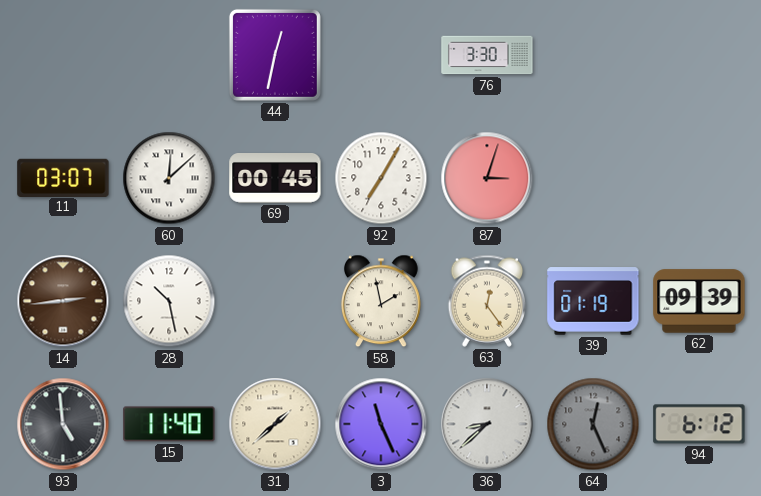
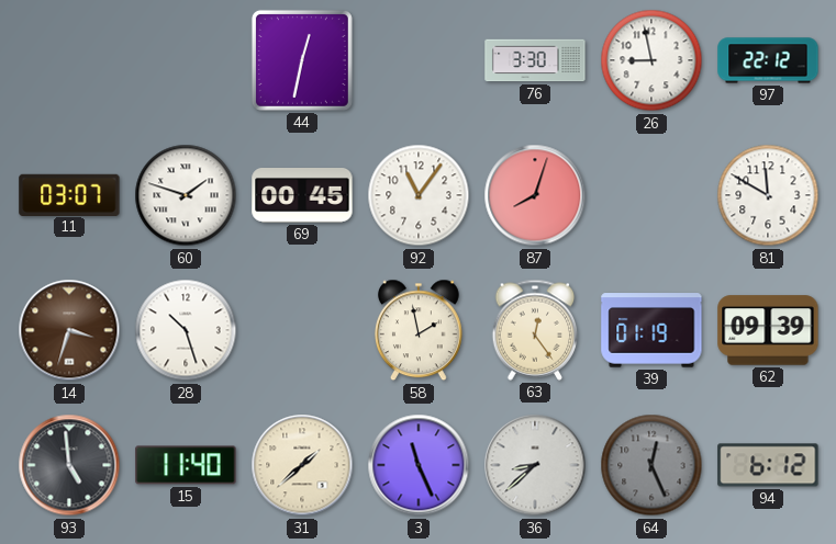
26: none -> 8:58 (651, 60)
97: none -> 22:12 (768, 60)
60: 12:08 -> 1:48 (186, 195)
92: 7:05 -> 11:06 (419, 195)
87: 3:03 -> 8:03 (535, 195)
81: none -> 11:50 (768, 195)
14: 2:44 -> 3:33 (69, 330)
28: 10:28 -> 10:27 (186, 330)
